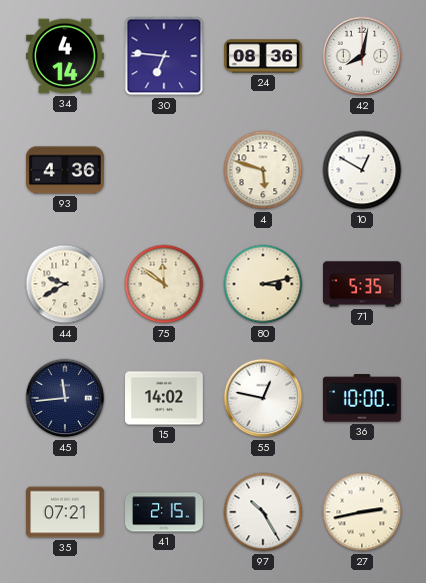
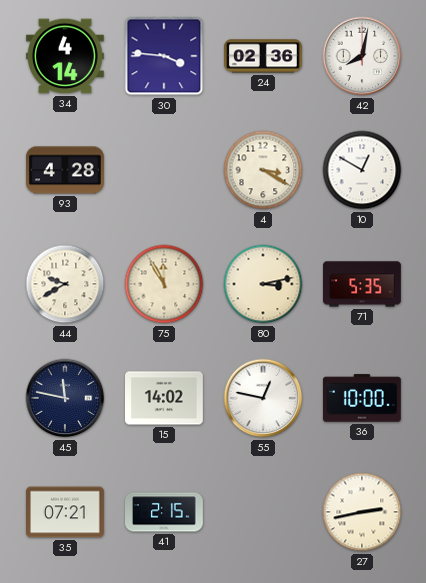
30: 6:46 -> 3:46 (164, 56)
24: 08:36 -> 02:36 (264, 56)
93: 4:36 -> 4:28 (66, 170)
4: 5:48 -> 3:20 (263, 170)
75: 11:51 -> 11:55 (164, 284)
45: 11:44 -> 11:47 (65, 398)
97: 10:25 -> none (263, 512)
